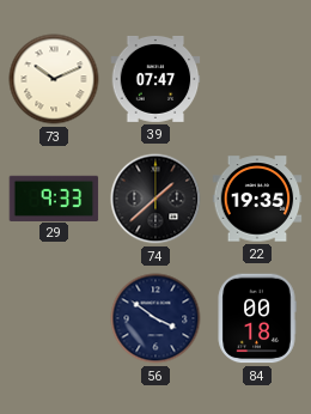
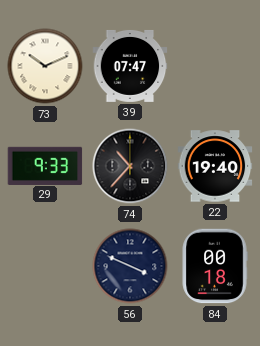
74: 1:38 -> 10:37 (130, 166)
22: 19:35 -> 19:40 (215, 166)
56: 3:51 -> 3:49 (130, 266)
